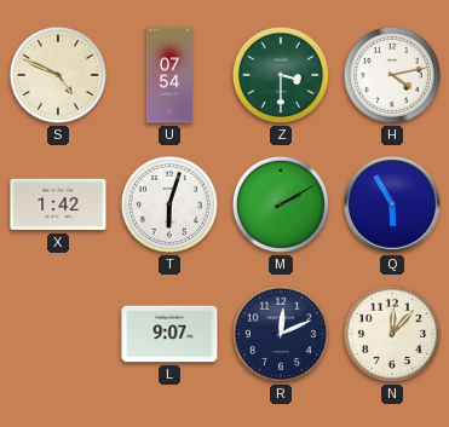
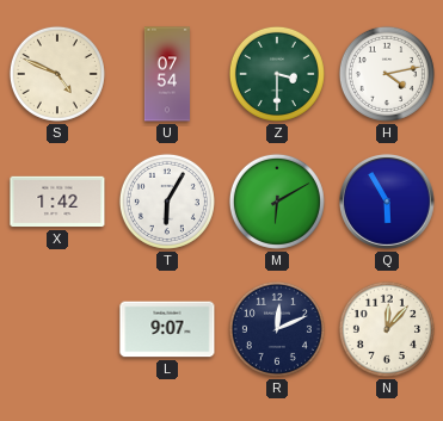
T: 6:03 -> 6:05 (167, 202)
M: 2:10 -> 6:10 (277, 202)
